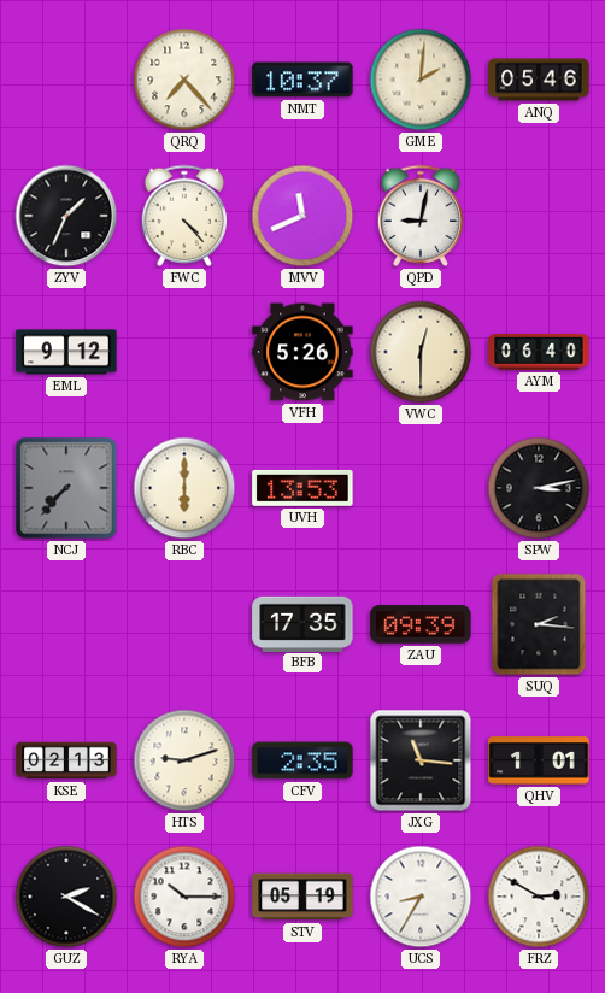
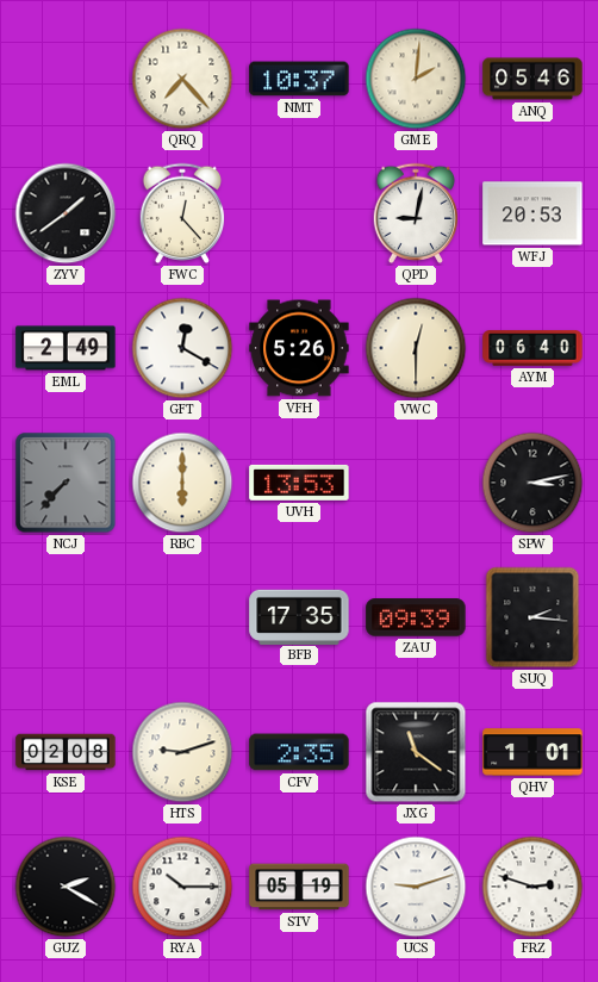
ZYV: 1:34 -> 1:39 (66, 213)
FWC: 4:23 -> 12:23 (182, 213)
MVV: 11:41 -> none (302, 216)
WFJ: none -> 20:53 (532, 213)
EML: 9:12 -> 2:49 (66, 348)
GFT: none -> 12:20 (182, 348)
KSE: 02:13 -> 02:08 (66, 752)
JXG: 11:16 -> 11:21 (416, 752)
UCS: 8:35 -> 9:12 (416, 887)
FRZ: 2:50 -> 2:48 (532, 887)
